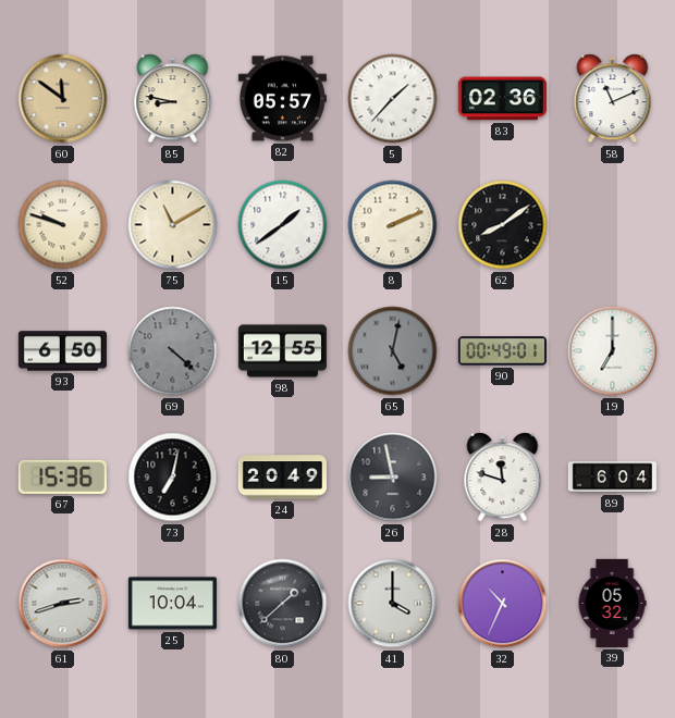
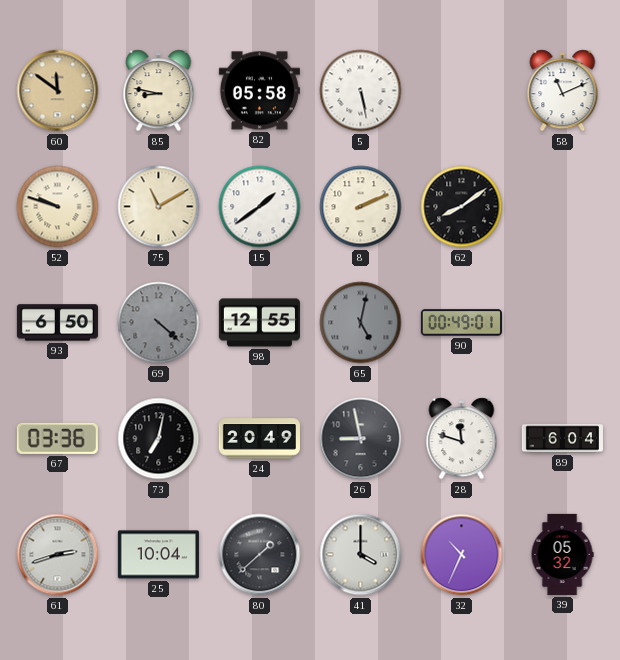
82: 05:57 -> 05:58 (259, 91)
5: 1:37 -> 5:28 (361, 91)
83: 02:36 -> none (502, 99)
19: 7:00 -> none (613, 351)
67: 15:36 -> 03:36 (57, 438)
